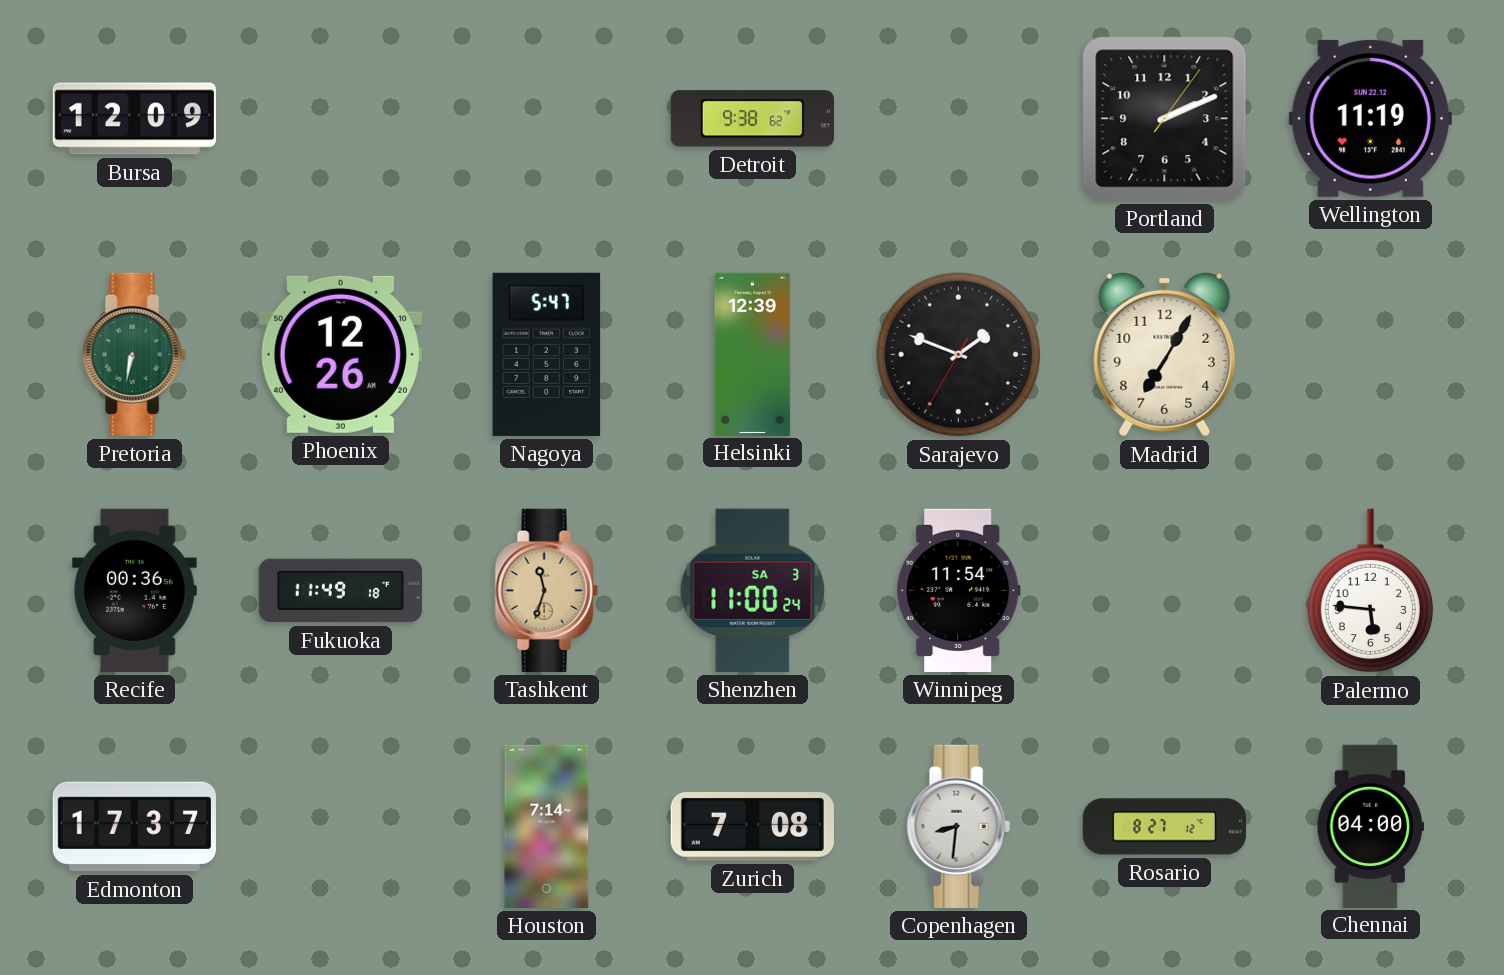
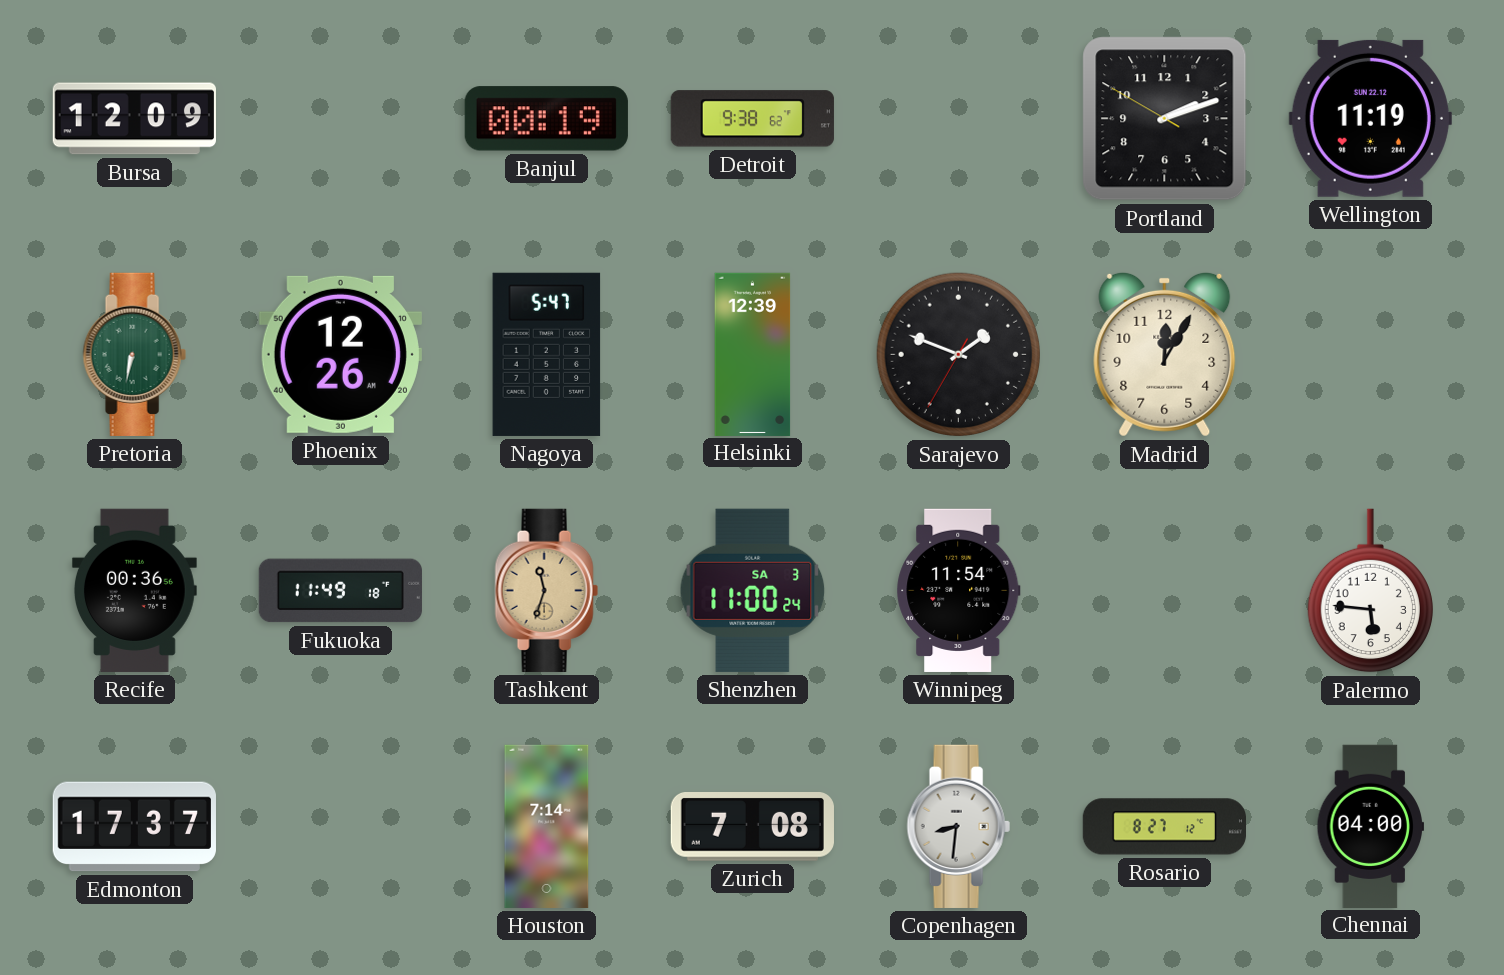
Banjul: none -> 00:19 (546, 119)
Portland: 2:11:06 -> 2:11:50 (1165, 119)
Madrid: 7:05 -> 12:05 (1165, 354)
